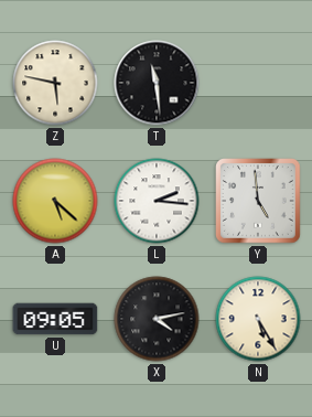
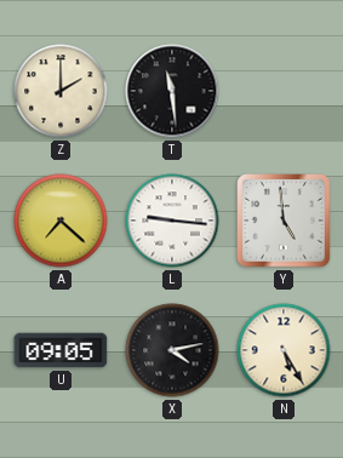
Z: 5:47 -> 2:00 (61, 91)
A: 5:22 -> 7:22 (61, 221)
L: 2:16 -> 9:16 (172, 221)
